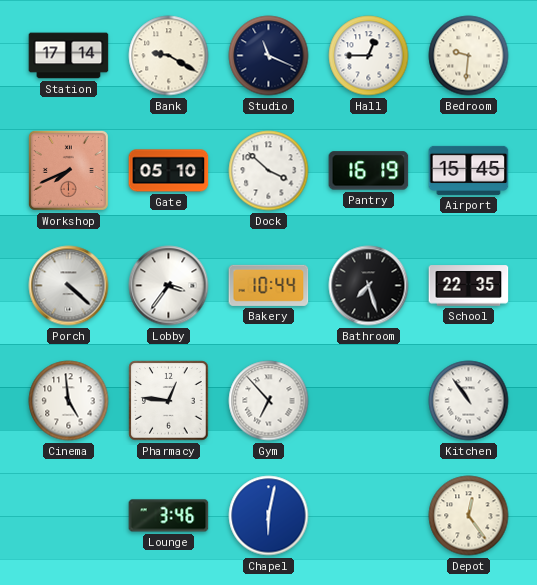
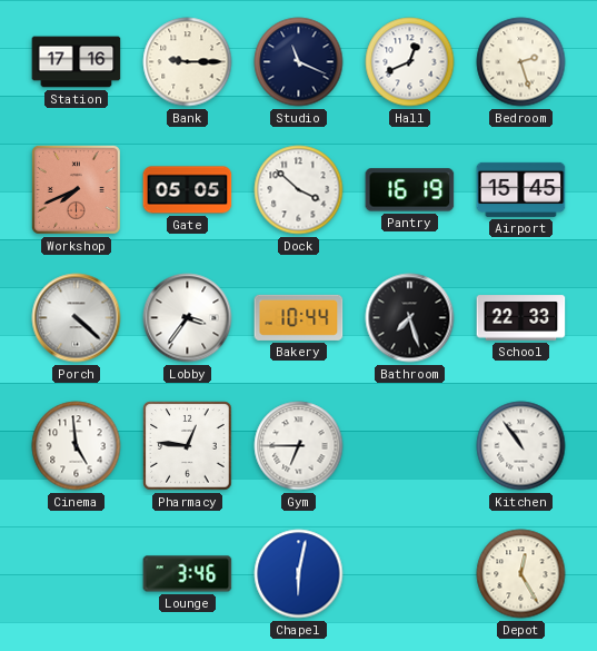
Station: 17:14 -> 17:16 (77, 62)
Bank: 9:20 -> 9:15 (188, 62)
Hall: 12:45 -> 12:41 (410, 62)
Bedroom: 9:31 -> 2:27 (521, 62)
Gate: 05:10 -> 05:05 (188, 190)
School: 22:35 -> 22:33 (521, 318)
Gym: 6:53 -> 6:45 (299, 446)
Depot: 12:24 -> 12:25 (521, 574)
